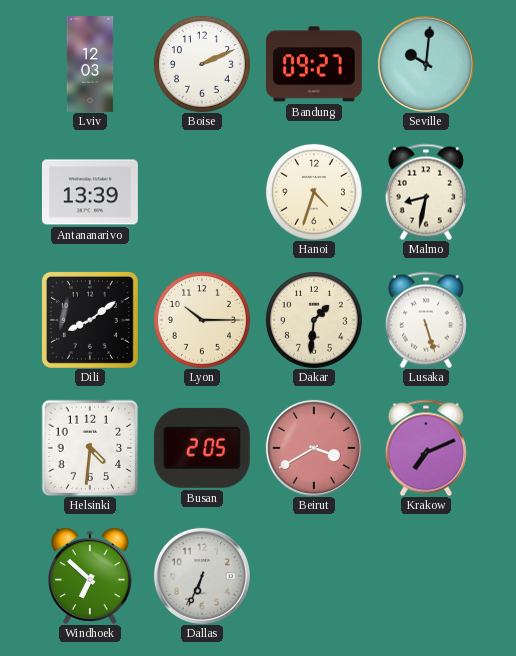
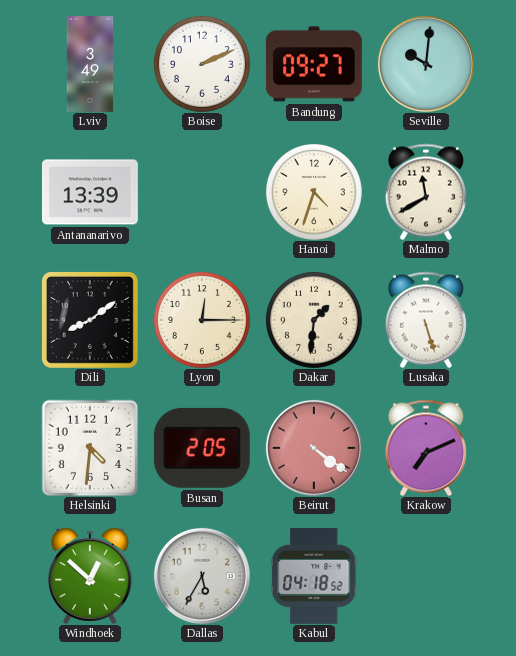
Lviv: 12:03 -> 3:49 (90, 65)
Malmo: 8:32 -> 11:40 (426, 192)
Lyon: 10:15 -> 12:15 (202, 320)
Beirut: 3:40 -> 4:21 (314, 448)
Windhoek: 6:52 -> 12:52 (90, 576)
Dallas: 6:34 -> 5:35 (202, 576)
Kabul: none -> 04:18 (314, 576)
